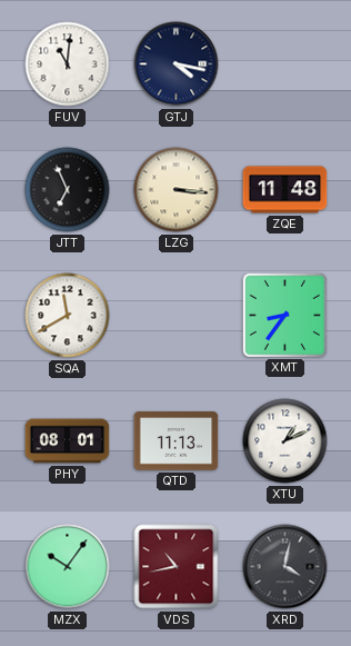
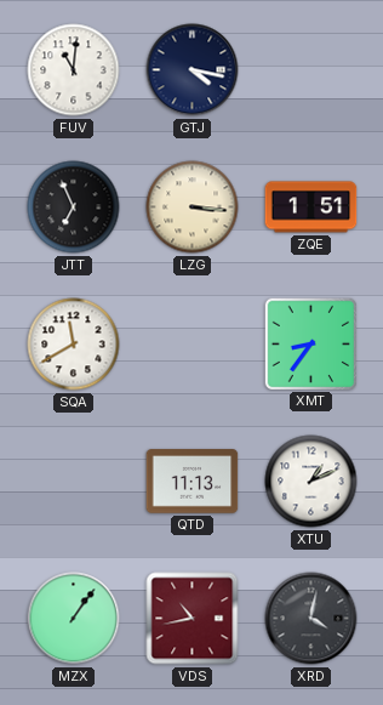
ZQE: 11:48 -> 1:51 (311, 207)
PHY: 08:01 -> none (68, 441)
MZX: 10:06 -> 1:06 (74, 619)
